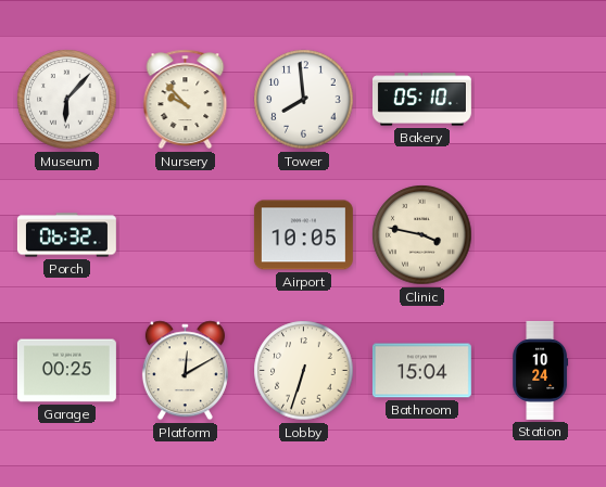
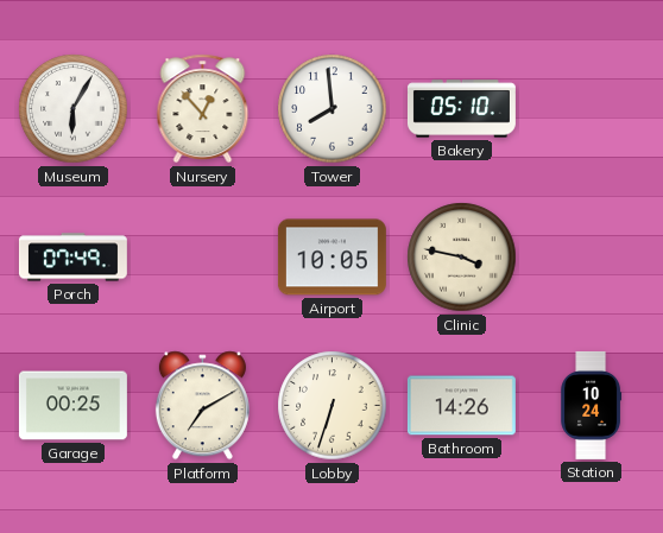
Museum: 6:07 -> 6:05 (74, 109)
Nursery: 9:53 -> 12:53 (203, 109)
Porch: 06:32 -> 07:49 (72, 258)
Platform: 12:10 -> 7:10 (202, 406)
Bathroom: 15:04 -> 14:26 (461, 406)
